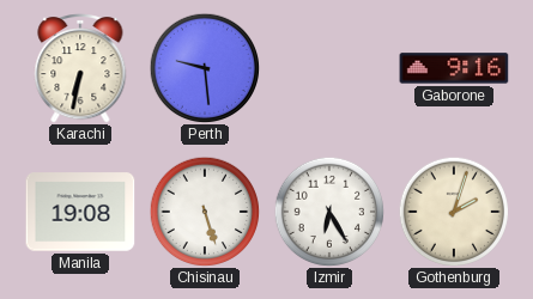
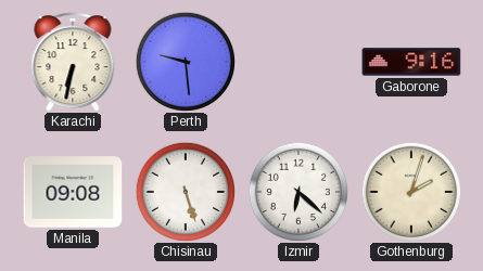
Manila: 19:08 -> 09:08 (73, 192)
Izmir: 6:25 -> 6:22 (298, 192)
